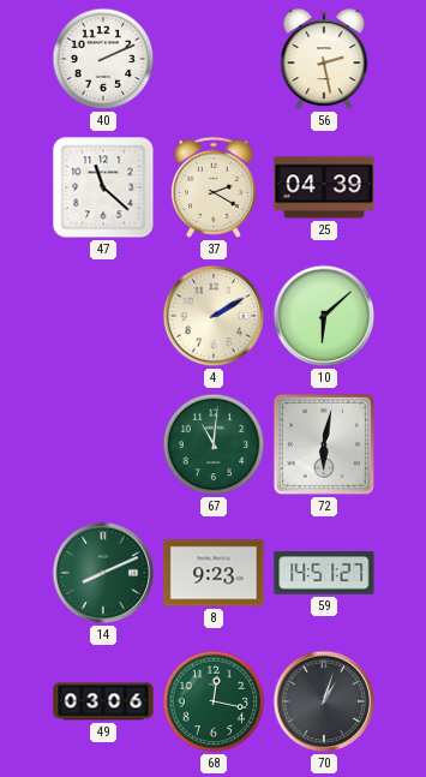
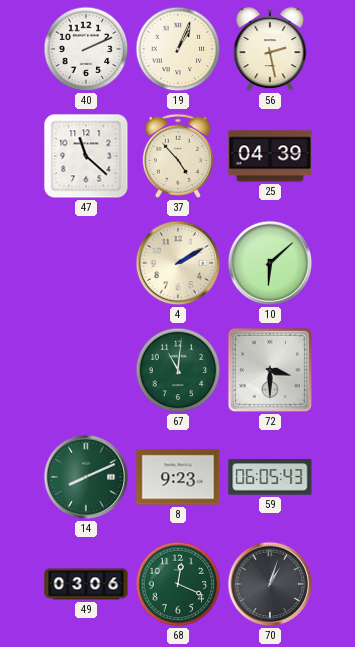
19: none -> 1:04 (178, 49)
37: 2:20 -> 4:53 (178, 156)
72: 6:02 -> 3:30 (270, 370)
59: 14:51 -> 06:05 (270, 477)
68: 12:17 -> 12:19 (178, 584)
